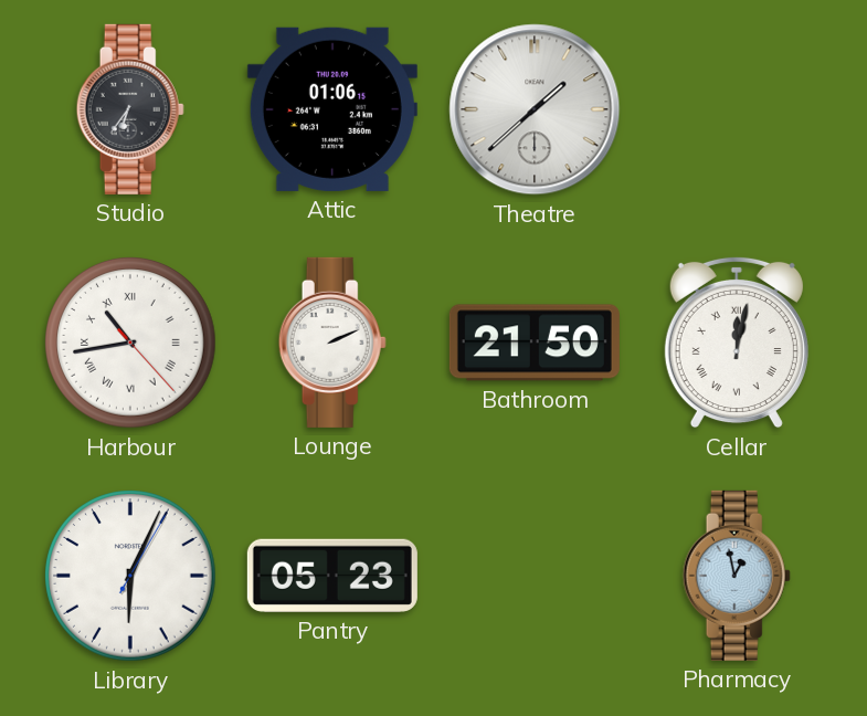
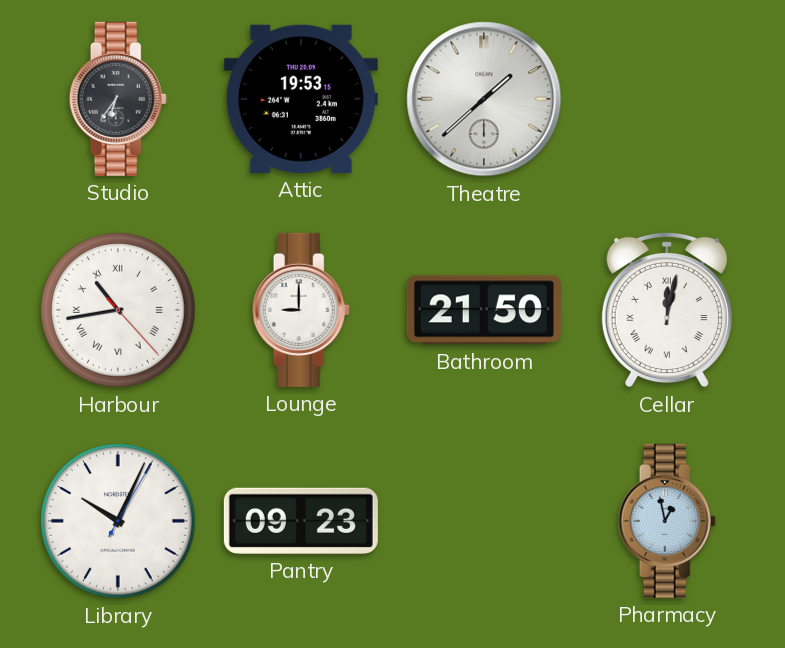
Attic: 01:06 -> 19:53 (301, 99)
Lounge: 2:11 -> 9:00 (301, 310)
Library: 6:04 -> 10:04 (118, 521)
Pantry: 05:23 -> 09:23 (301, 521)
